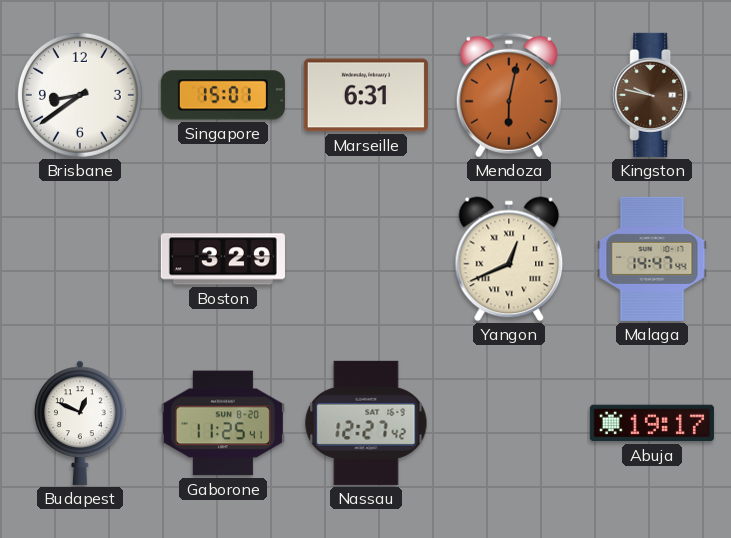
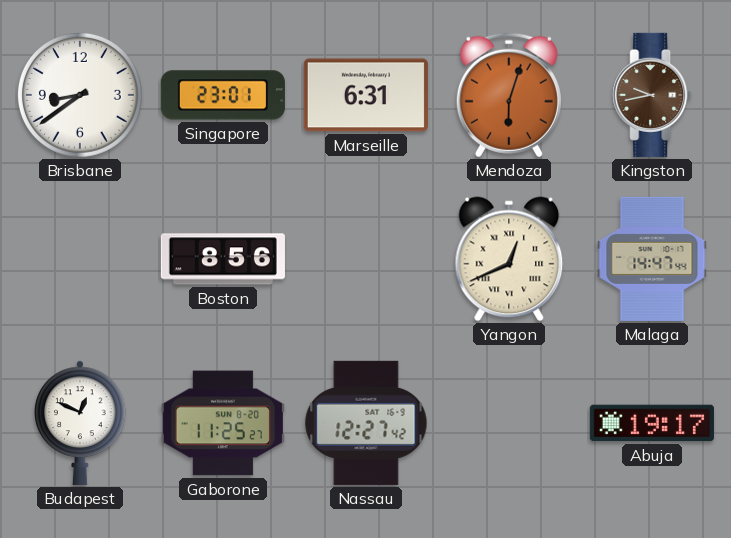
Singapore: 15:01 -> 23:01 (223, 95)
Mendoza: 6:02 -> 6:03 (509, 95)
Kingston: 9:47 -> 9:43 (652, 95)
Boston: 3:29 -> 8:56 (223, 259)
Gaborone: 11:25:41 -> 11:25:27 (223, 423)
